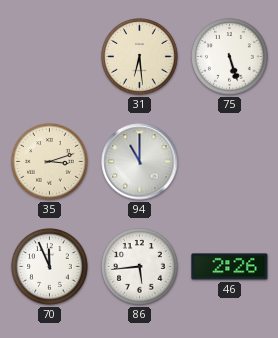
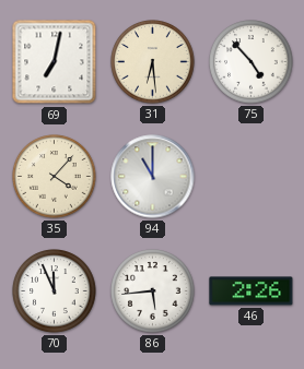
69: none -> 7:02 (55, 62)
75: 5:27 -> 4:53 (252, 62)
35: 3:12 -> 4:07 (55, 177)
